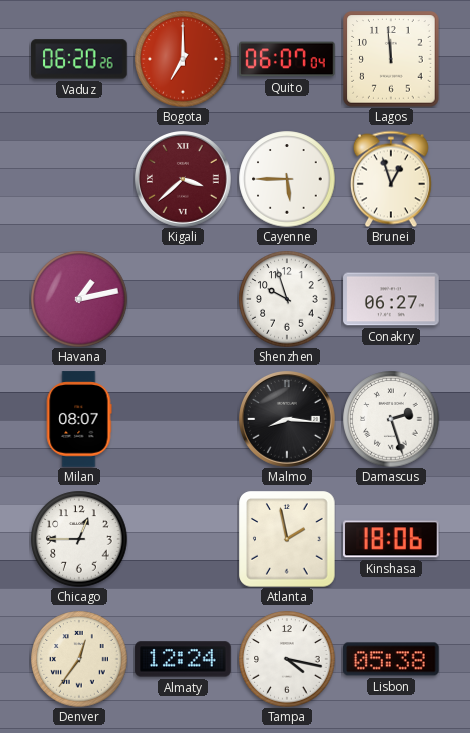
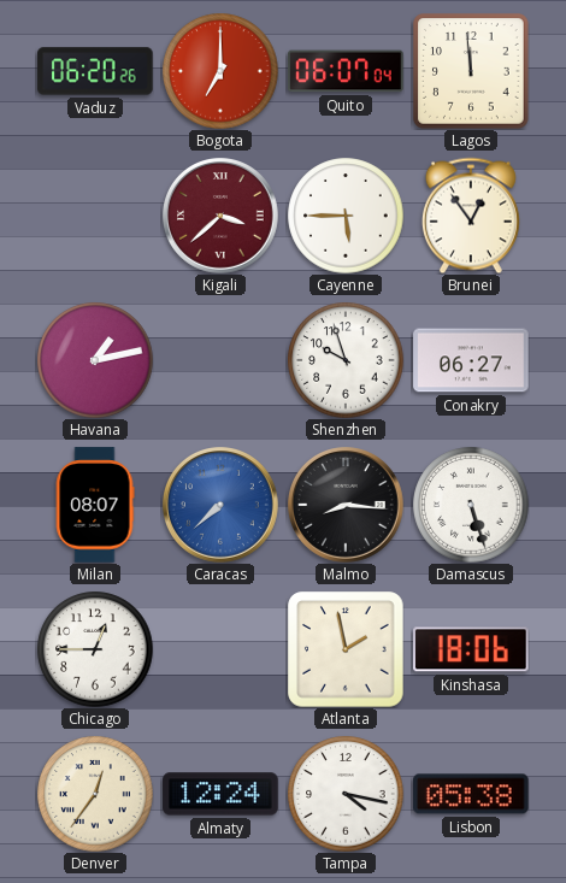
Brunei: 12:57 -> 12:54 (471, 216)
Caracas: none -> 7:38 (222, 506)
Damascus: 2:27 -> 5:27 (471, 505)
